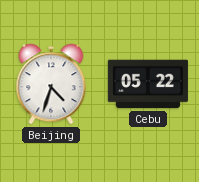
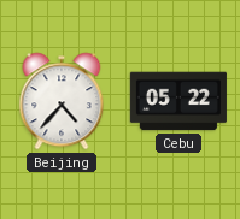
Beijing: 4:33 -> 4:37 (62, 101)
